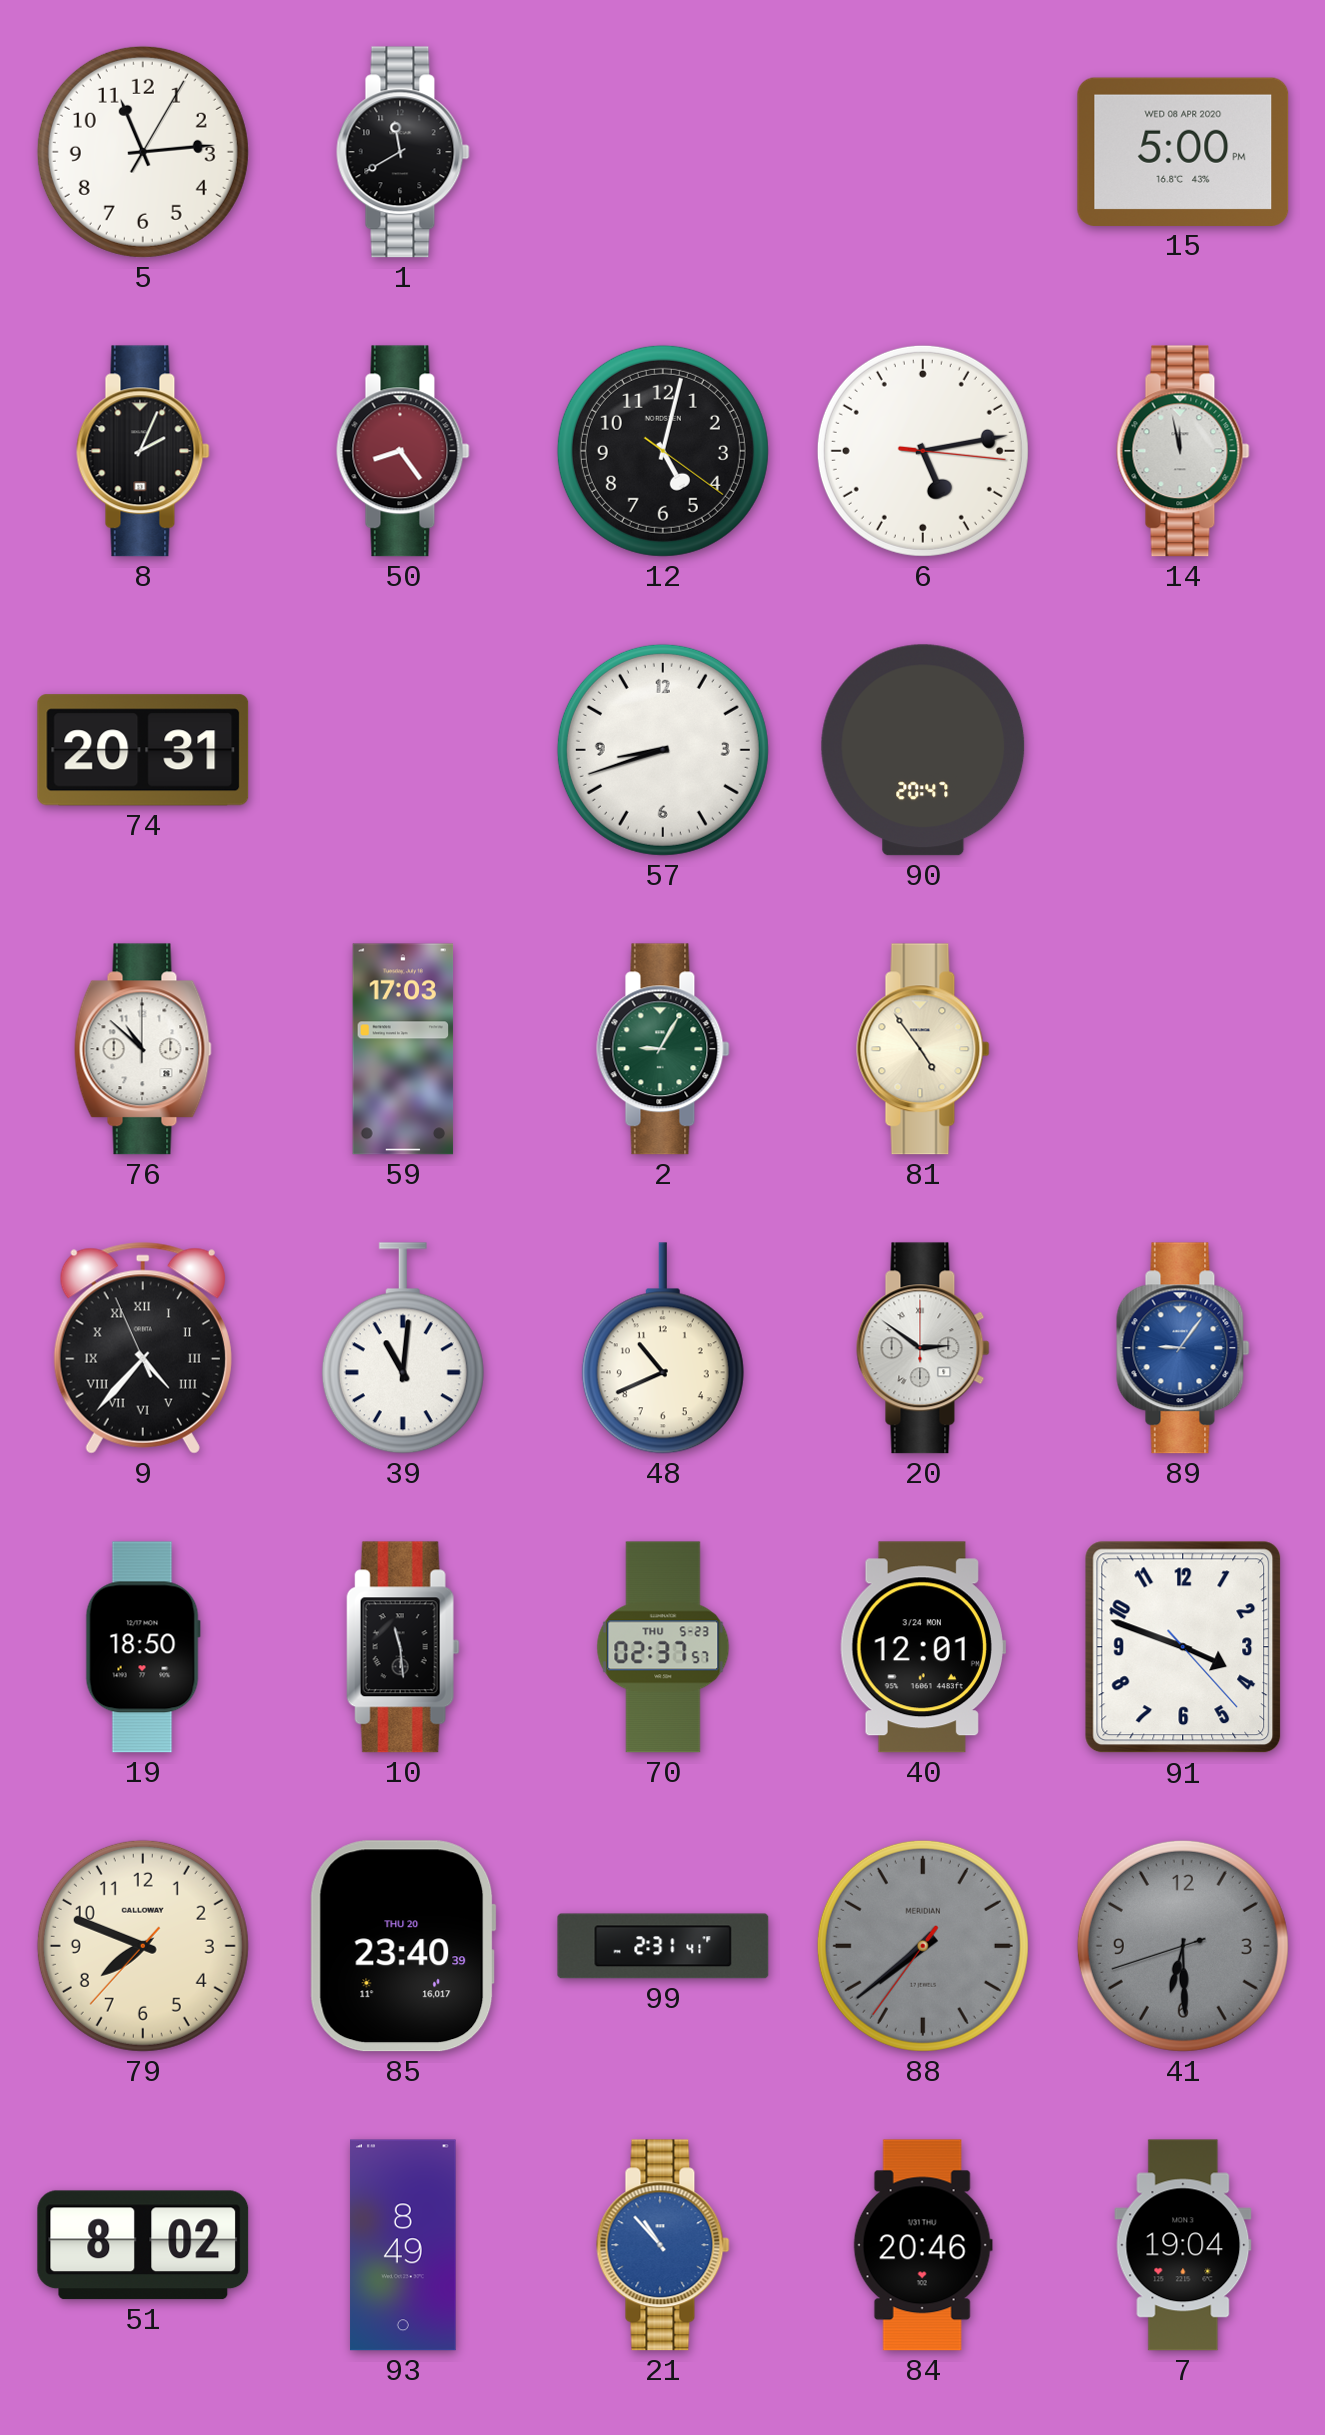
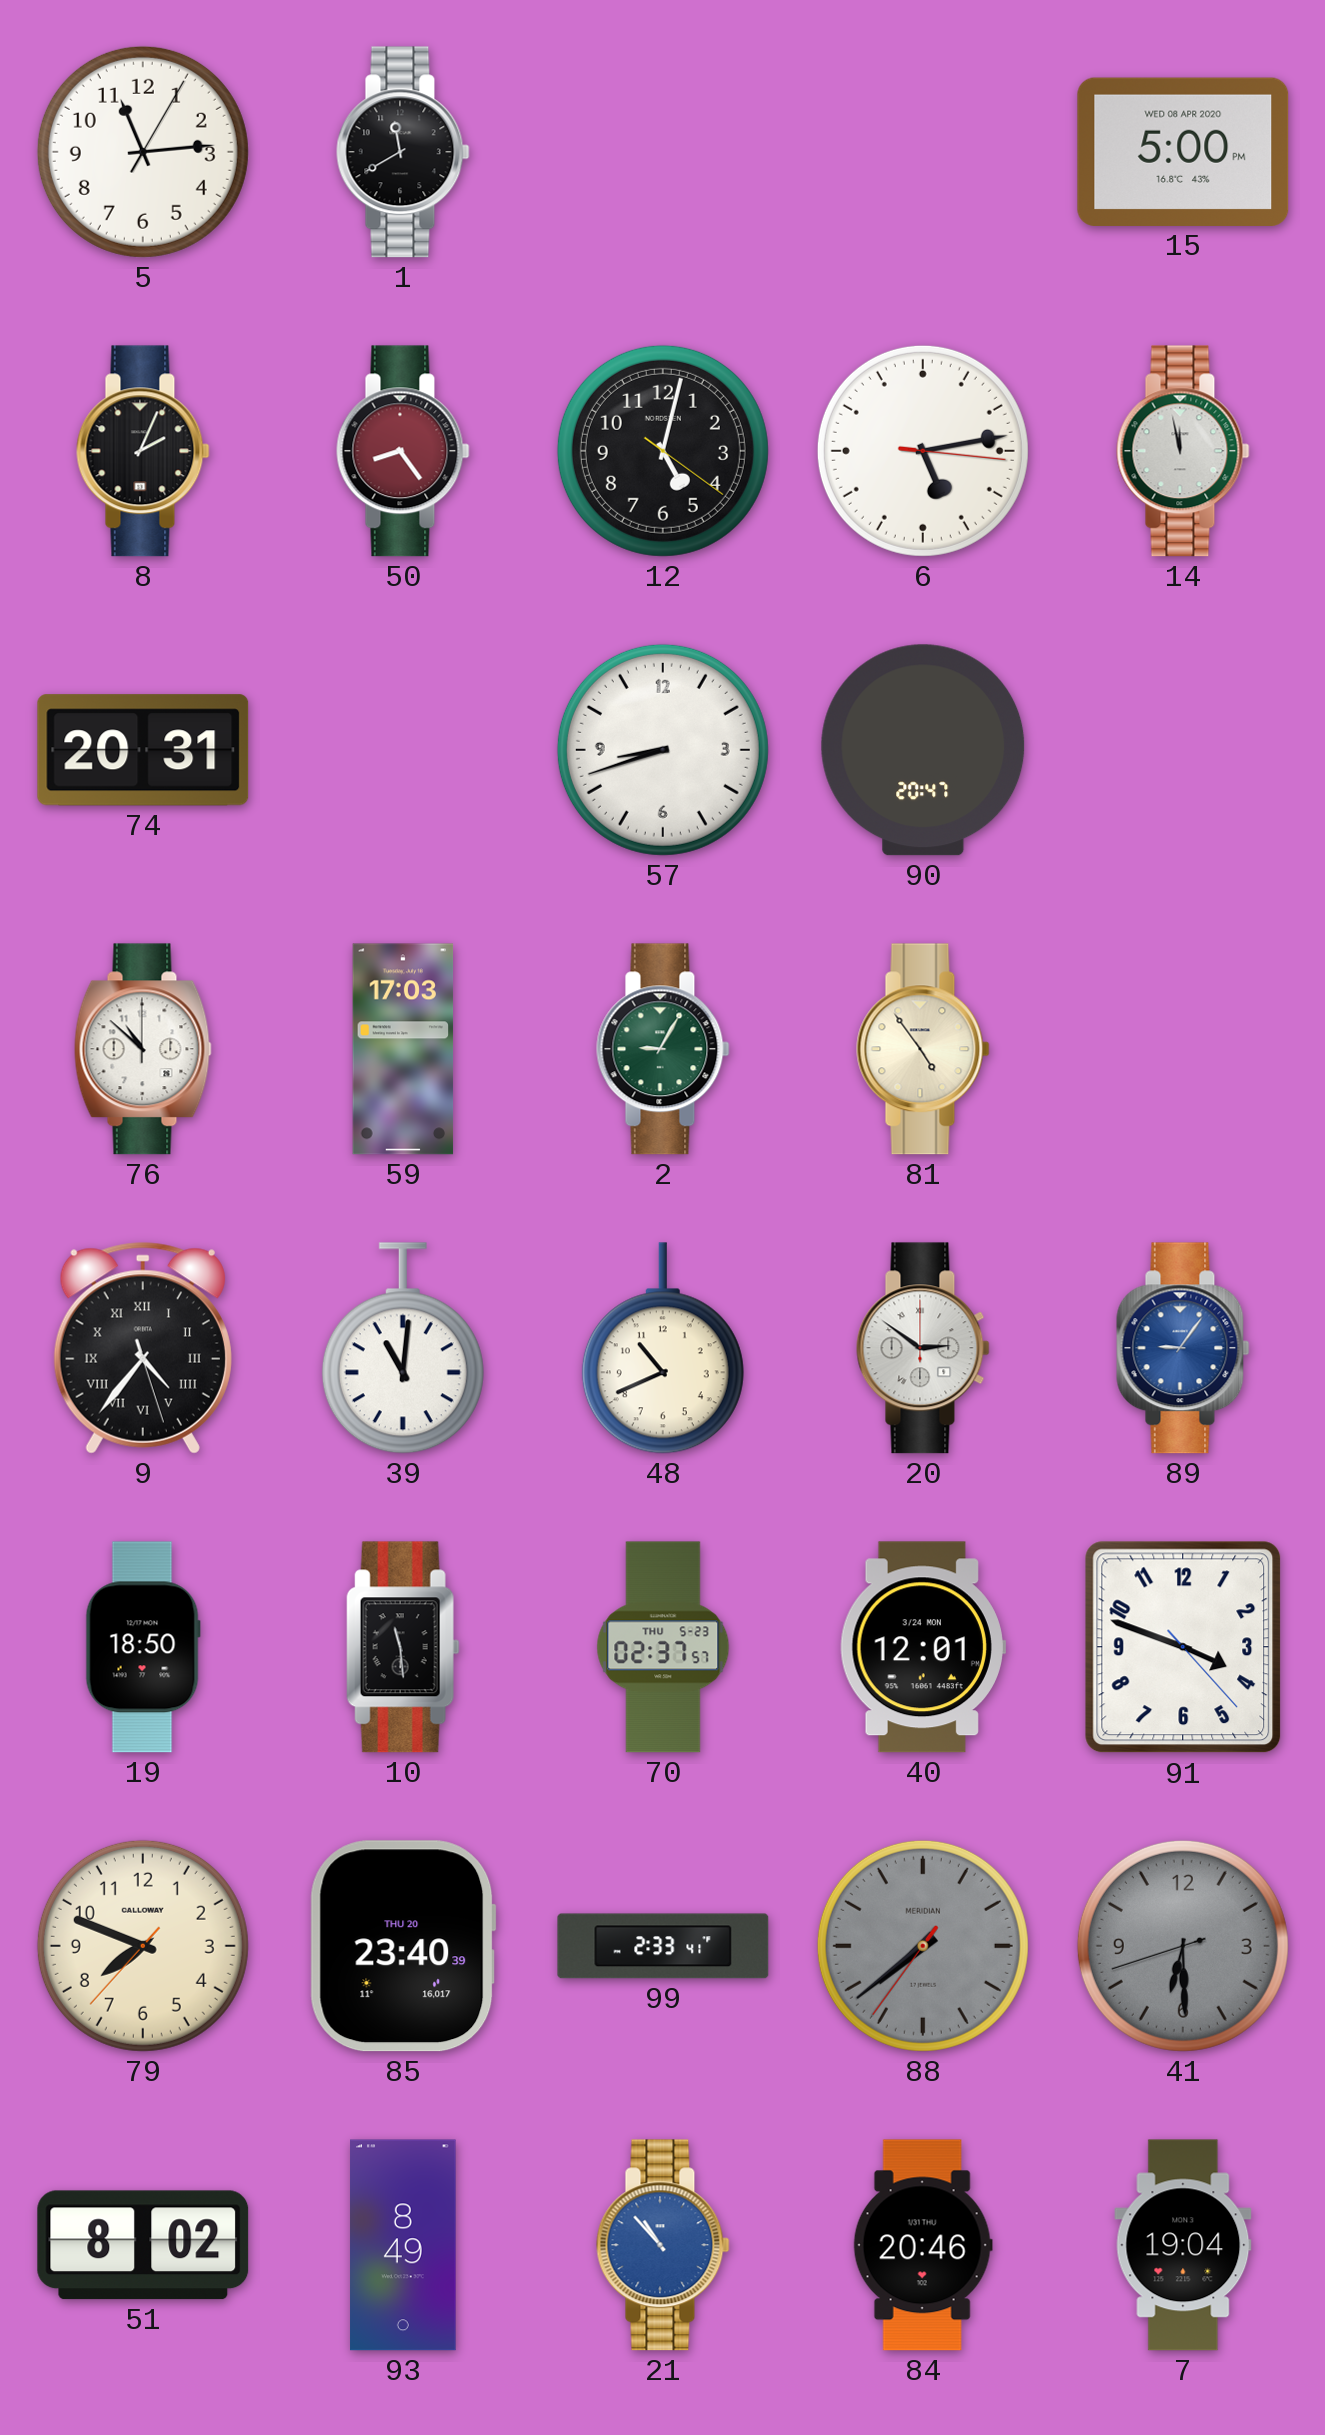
9: 4:36:56 -> 4:36:27 (143, 1348)
99: 2:31 -> 2:33 (663, 1946)
